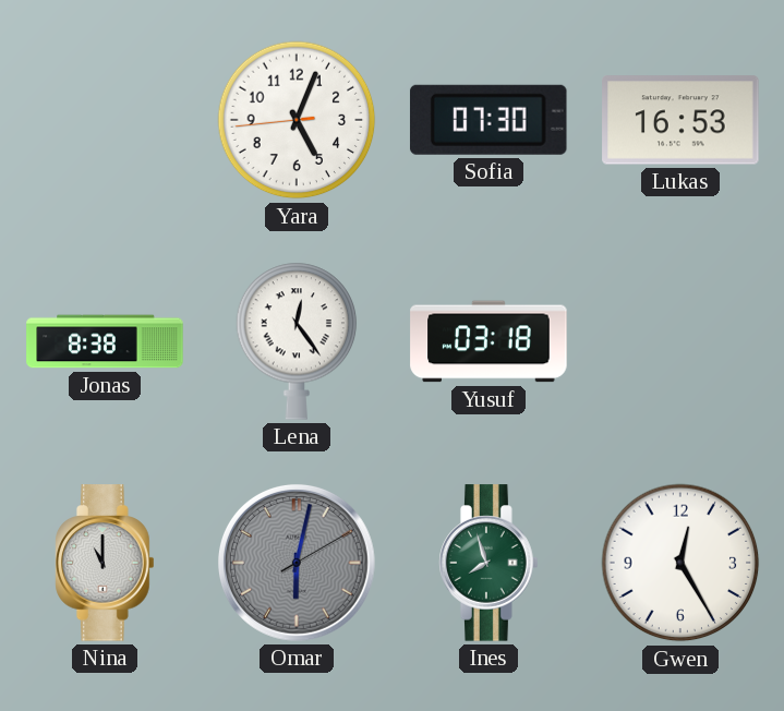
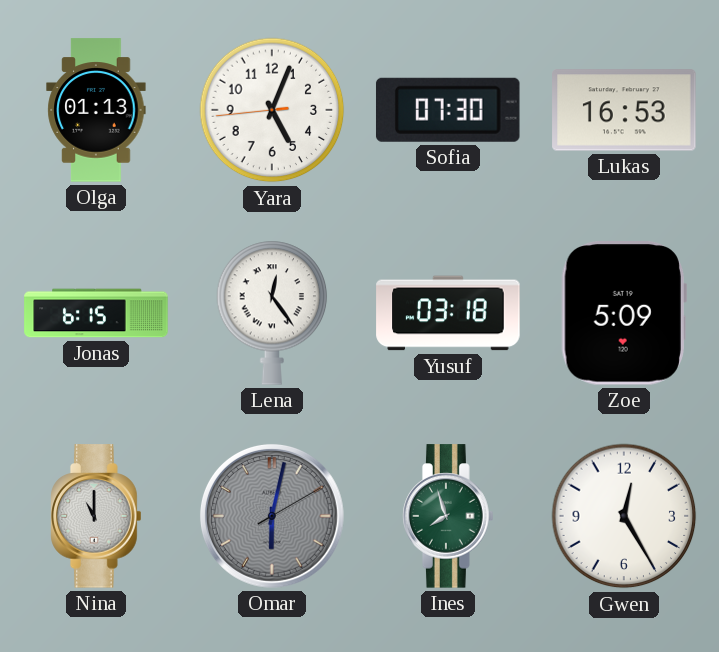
Olga: none -> 01:13 (96, 110)
Jonas: 8:38 -> 6:15 (96, 313)
Zoe: none -> 5:09 (624, 313)
